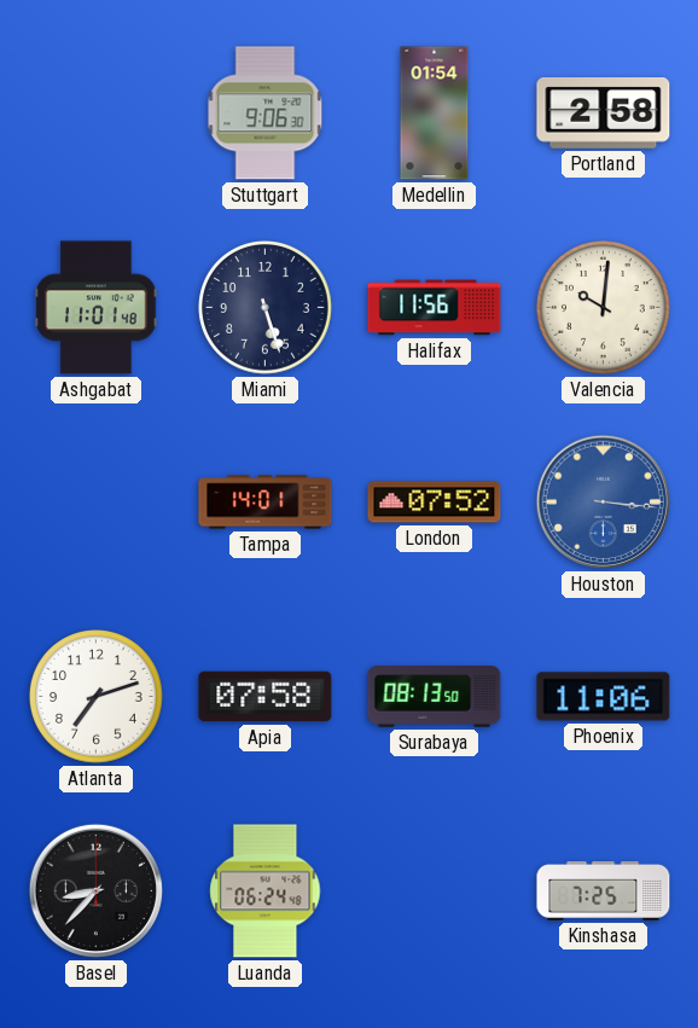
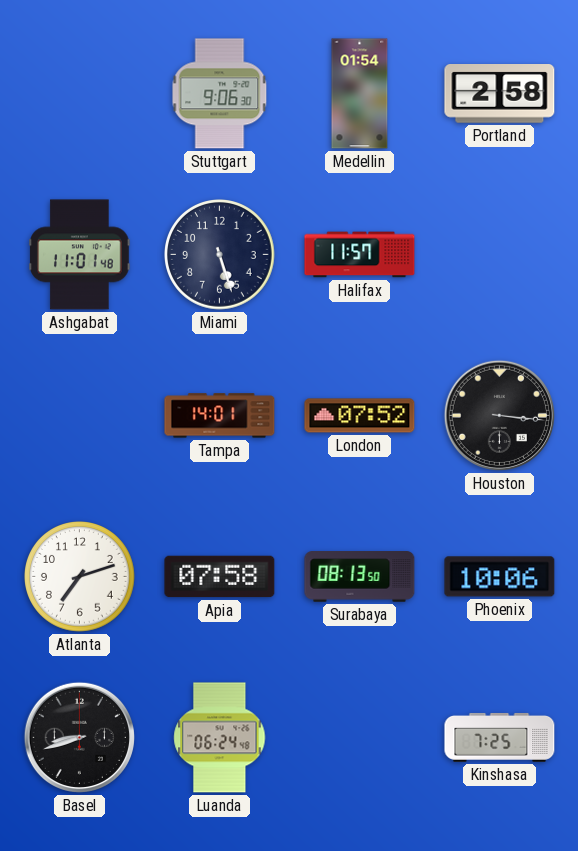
Halifax: 11:56 -> 11:57 (360, 255)
Valencia: 10:01 -> none (604, 308)
Houston dial: blue -> black (499, 415)
Phoenix: 11:06 -> 10:06 (500, 577)
Basel: 8:37 -> 8:42 (79, 737)
